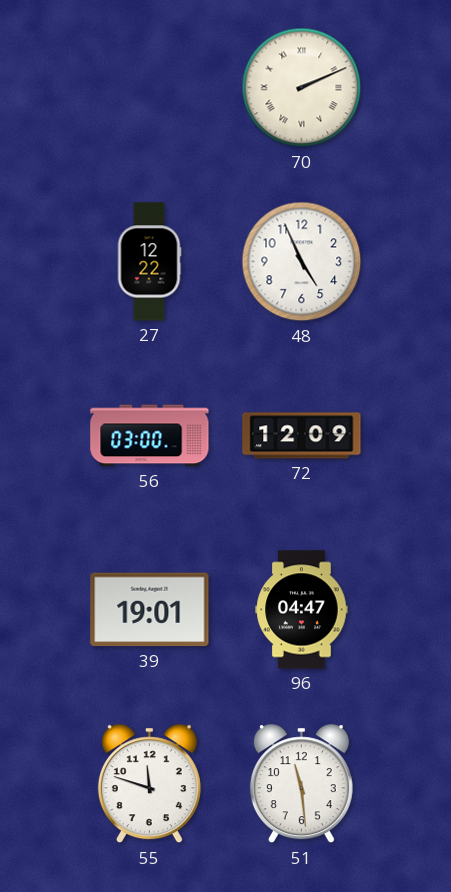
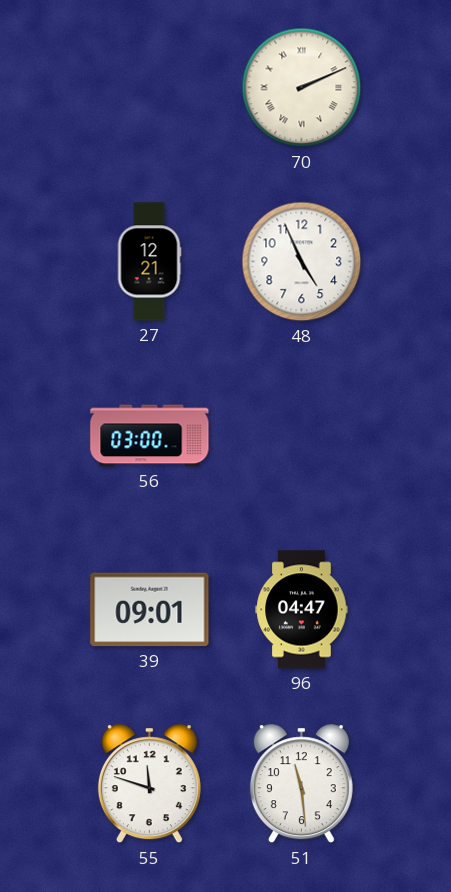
27: 12:22 -> 12:21 (149, 262)
72: 12:09 -> none (302, 436)
39: 19:01 -> 09:01 (150, 610)
